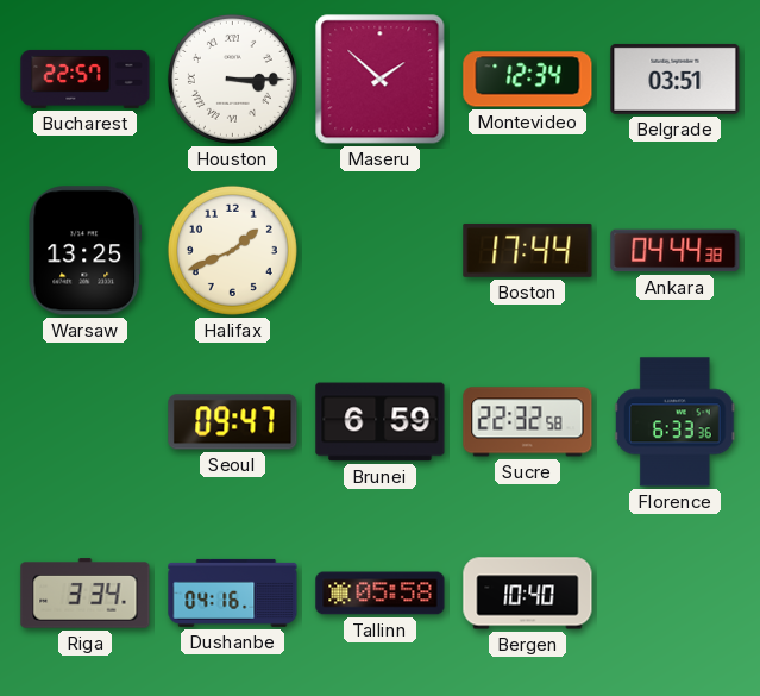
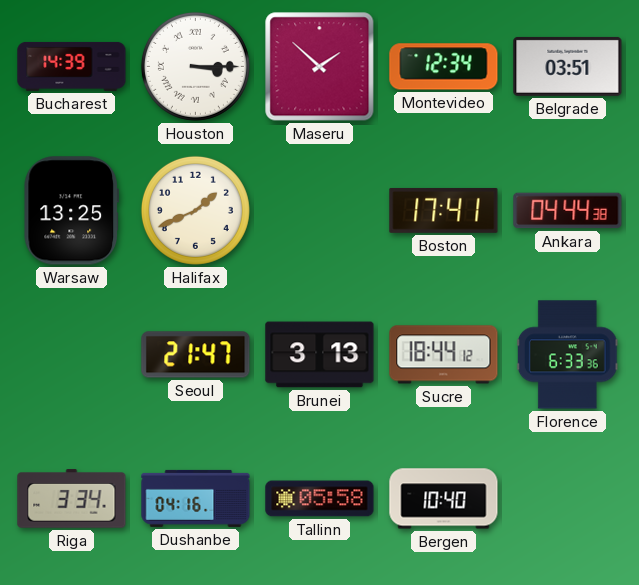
Bucharest: 22:57 -> 14:39 (72, 66)
Boston: 17:44 -> 17:41 (444, 210)
Seoul: 09:47 -> 21:47 (196, 355)
Brunei: 6:59 -> 3:13 (320, 355)
Sucre: 22:32 -> 18:44 (444, 355)
